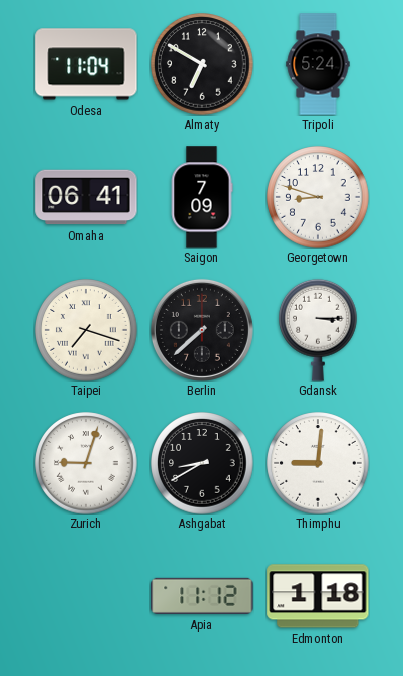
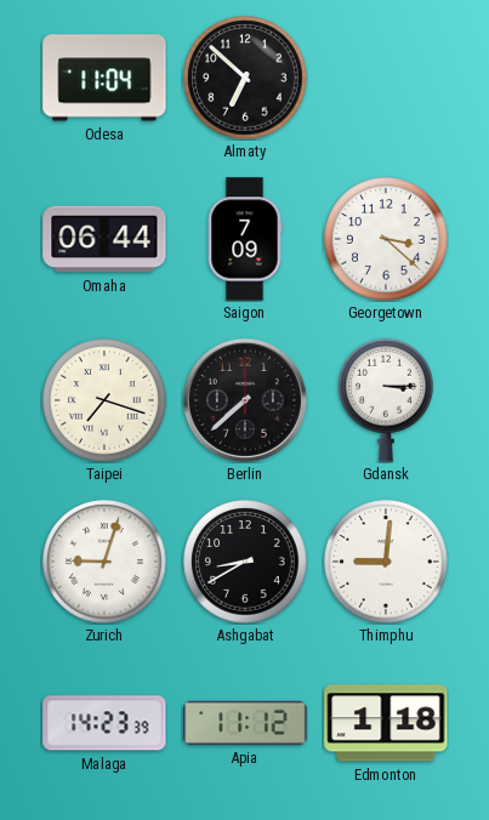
Almaty: 6:50 -> 6:52 (245, 78)
Tripoli: 5:24 -> none (318, 64)
Omaha: 06:41 -> 06:44 (104, 239)
Georgetown: 8:48 -> 3:22 (386, 239)
Malaga: none -> 14:23 (104, 723)
